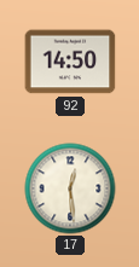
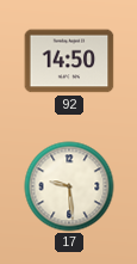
17: 12:29 -> 9:29 (69, 186)
